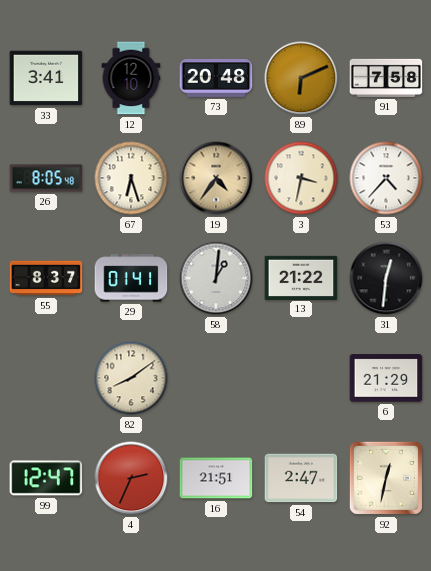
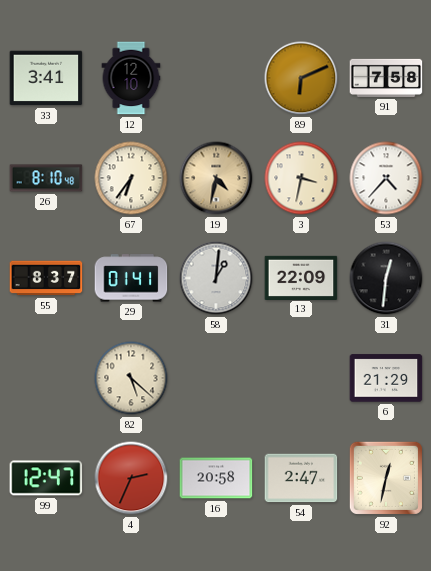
73: 20:48 -> none (216, 79)
26: 8:05 -> 8:10 (46, 178)
67: 6:27 -> 6:36 (131, 178)
19: 4:36 -> 4:32 (216, 178)
13: 21:22 -> 22:09 (301, 277)
82: 8:09 -> 5:22 (131, 378)
16: 21:51 -> 20:58 (216, 478)
